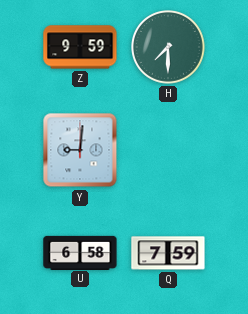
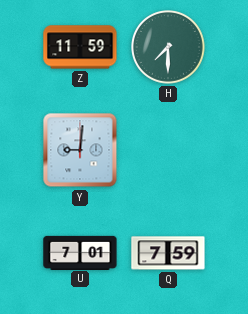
Z: 9:59 -> 11:59 (80, 47)
U: 6:58 -> 7:01 (80, 252)
